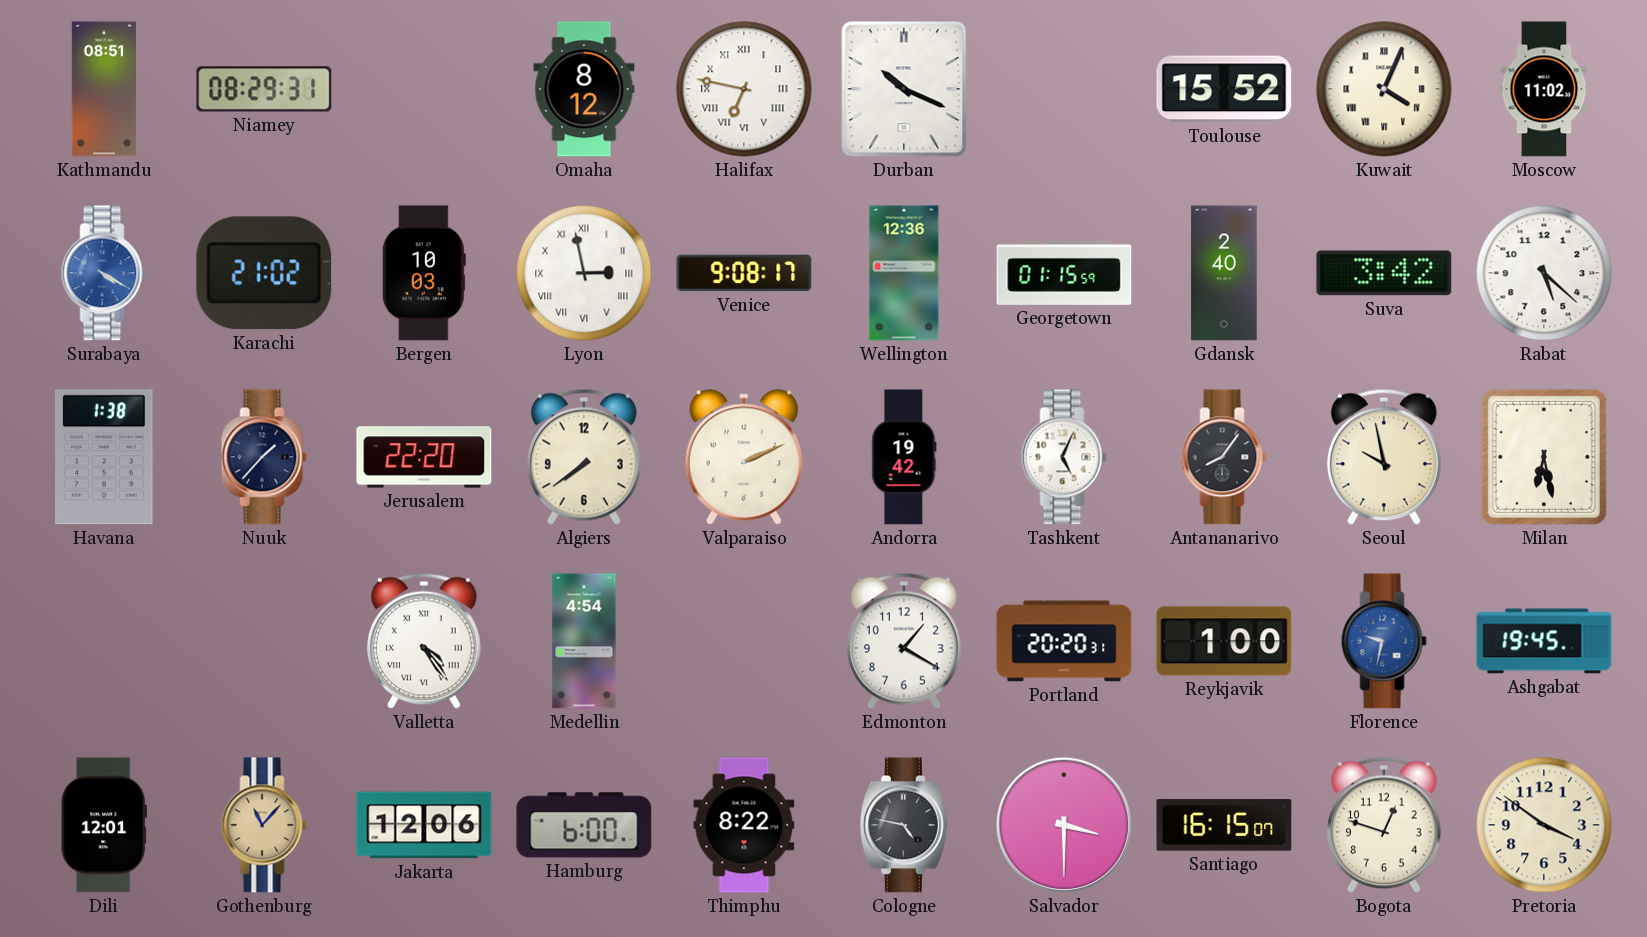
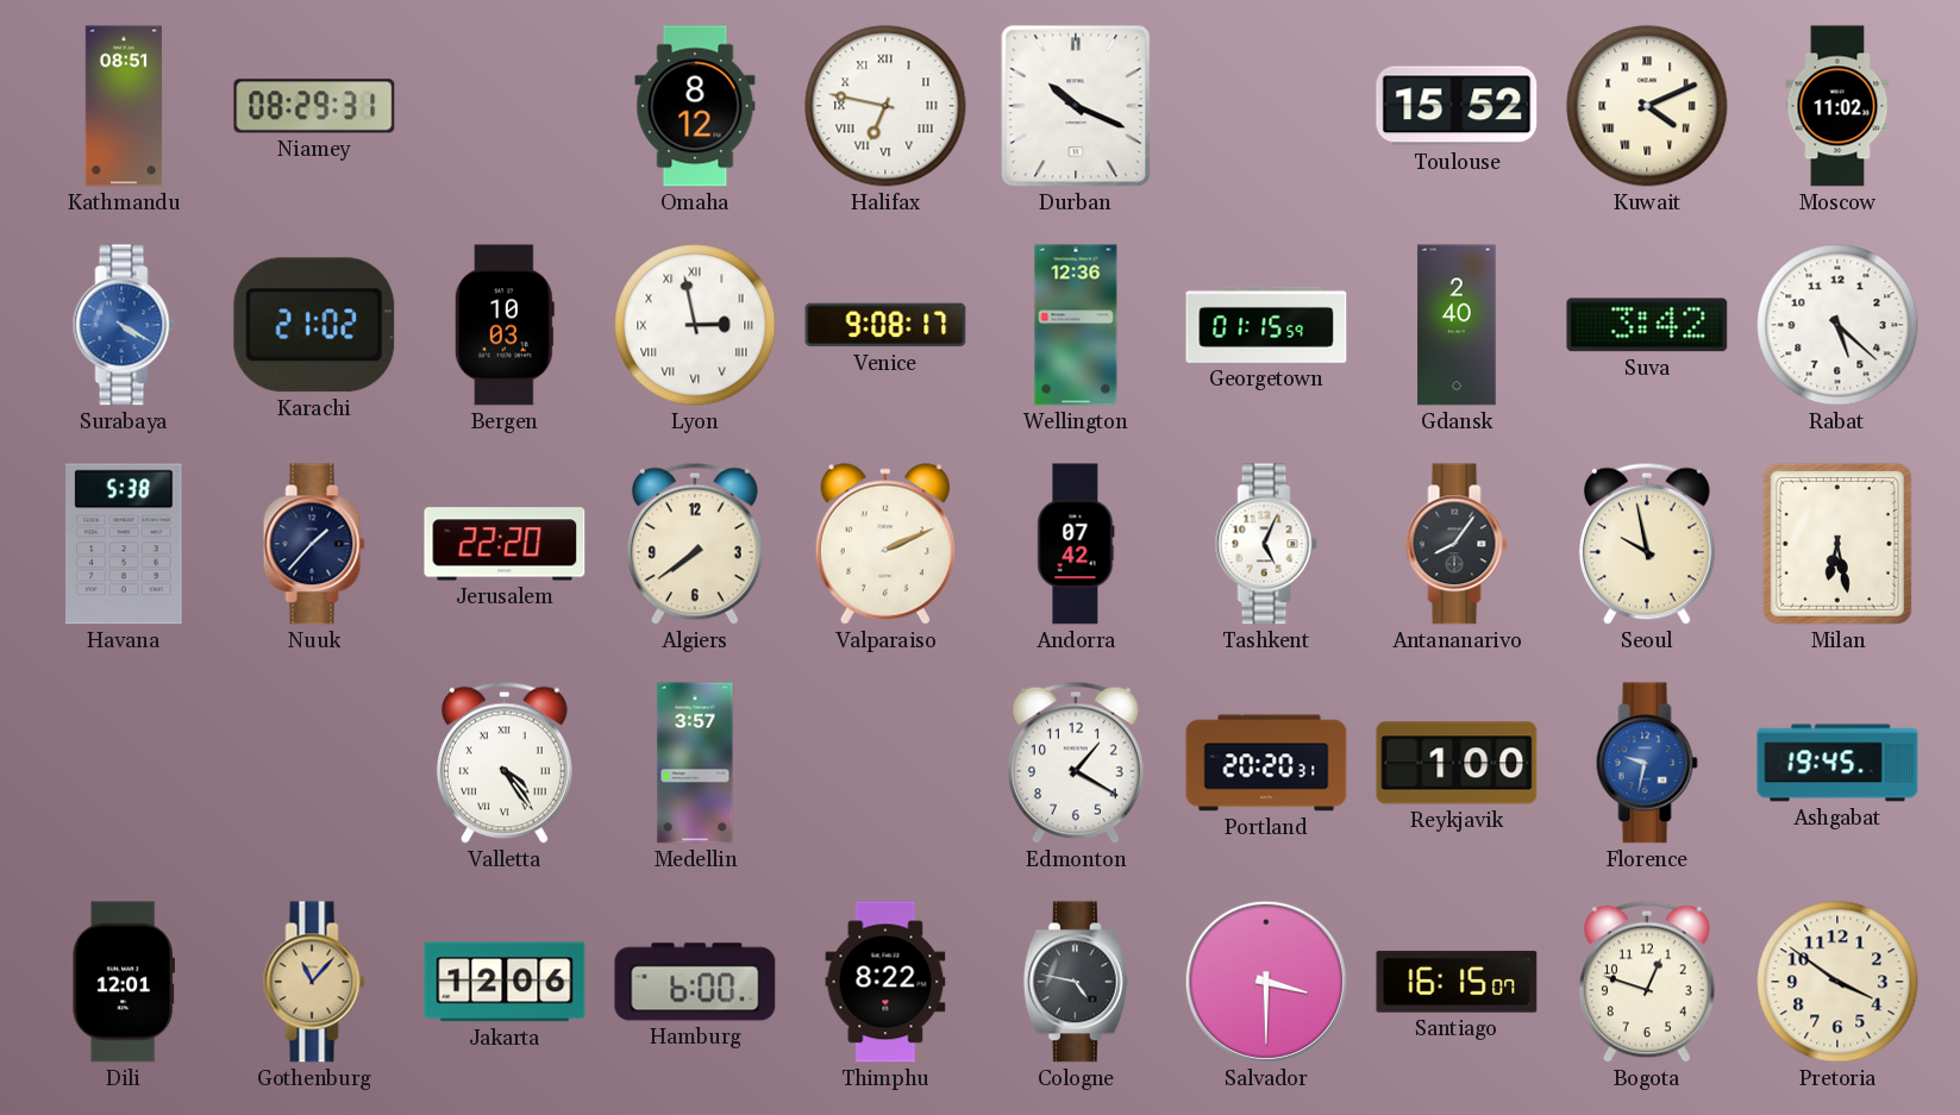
Kuwait: 4:04 -> 4:11 (1647, 106)
Havana: 1:38 -> 5:38 (125, 544)
Andorra: 19:42 -> 07:42 (1076, 544)
Medellin: 4:54 -> 3:57 (695, 763)
